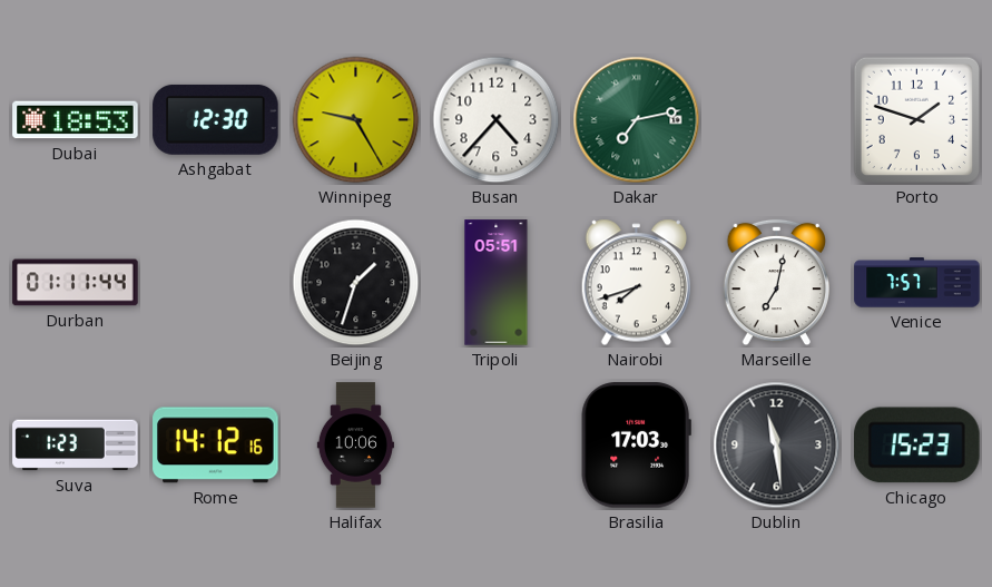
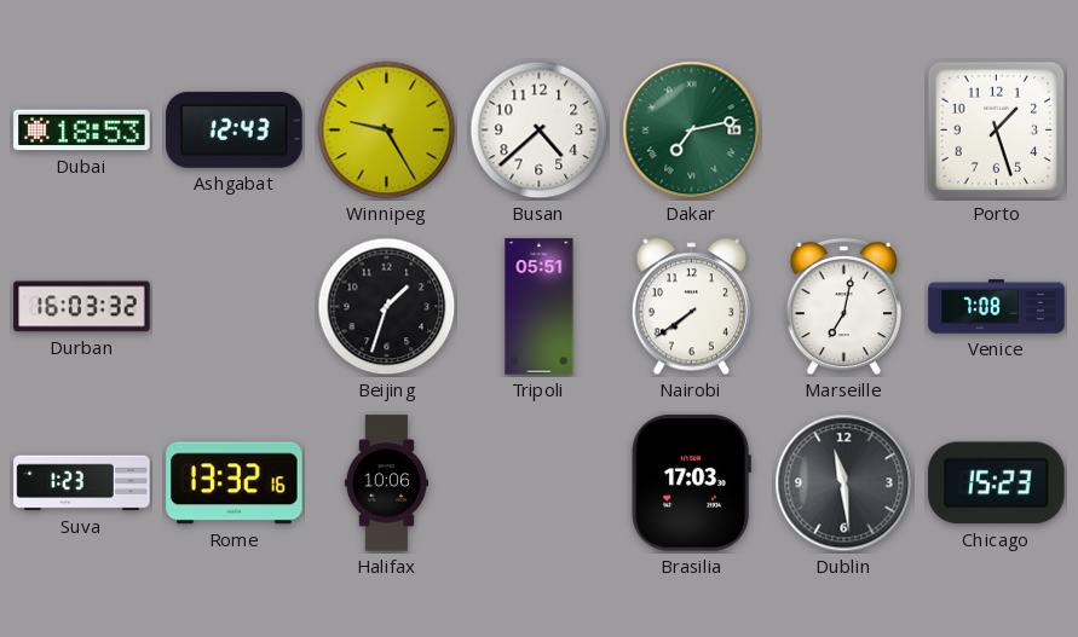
Ashgabat: 12:30 -> 12:43 (235, 129)
Busan: 4:37 -> 4:38 (540, 131)
Porto: 1:48 -> 1:27 (996, 129)
Durban: 01:11 -> 16:03 (82, 307)
Nairobi: 7:42 -> 7:39 (691, 307)
Venice: 7:57 -> 7:08 (997, 307)
Rome: 14:12 -> 13:32 (235, 483)
